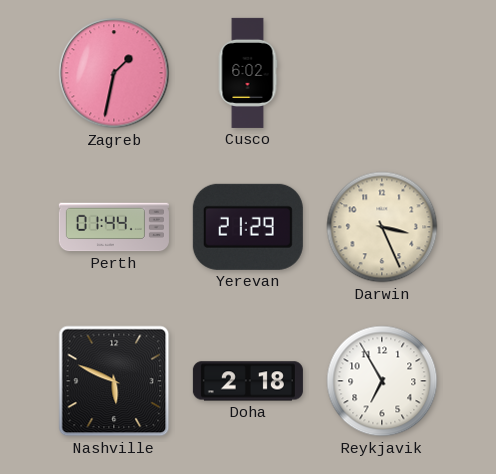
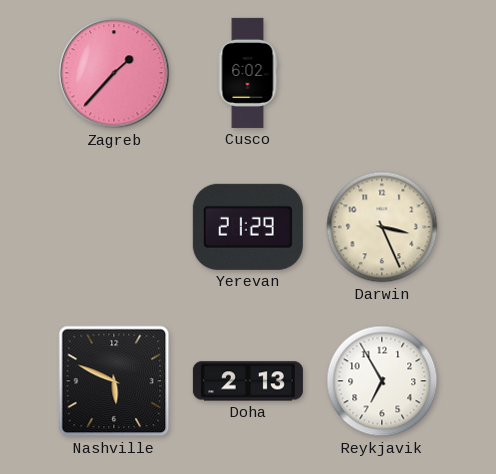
Zagreb: 1:32 -> 1:37 (114, 73)
Perth: 01:44 -> none (114, 227)
Doha: 2:18 -> 2:13 (248, 381)
